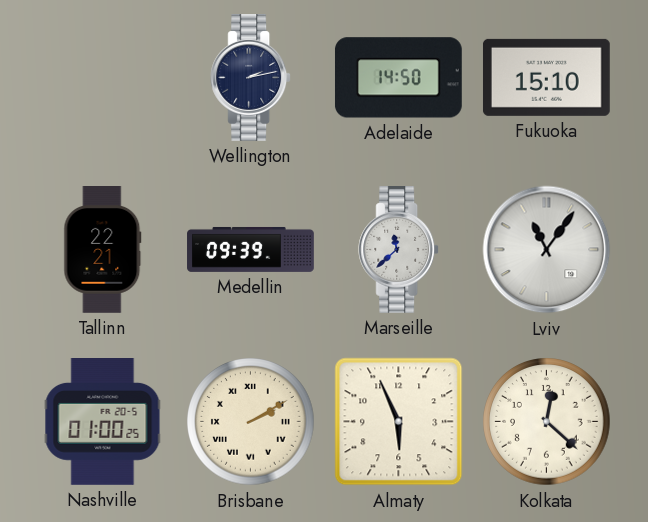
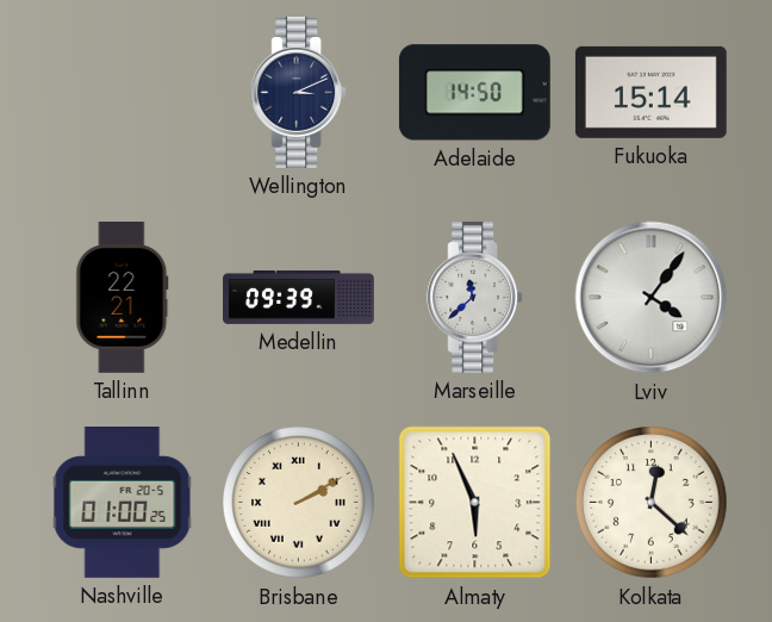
Wellington: 2:13 -> 3:11 (299, 93)
Fukuoka: 15:10 -> 15:14 (650, 92)
Lviv: 11:06 -> 4:06 (652, 298)
